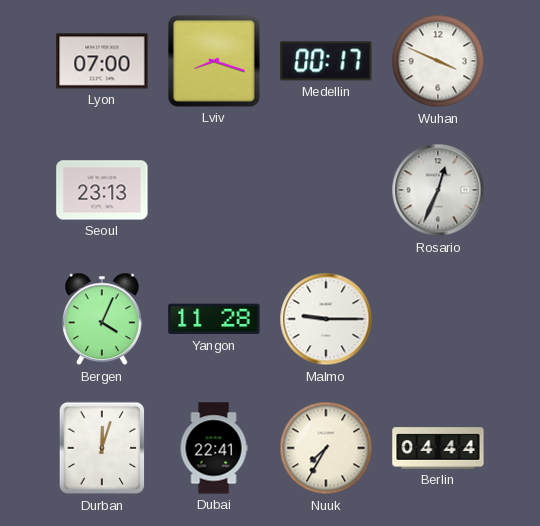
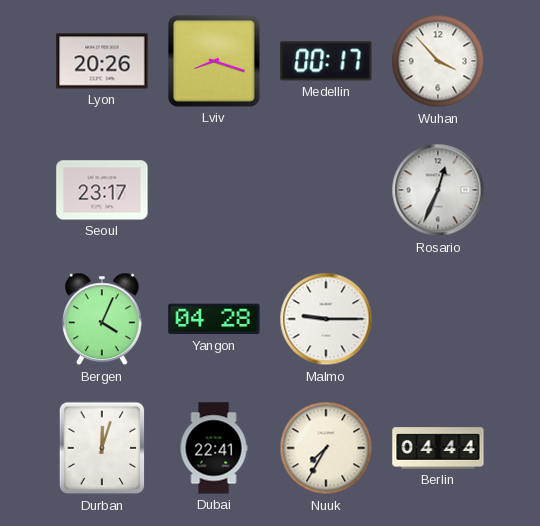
Lyon: 07:00 -> 20:26 (102, 61)
Wuhan: 3:49 -> 3:53 (438, 61)
Seoul: 23:13 -> 23:17 (102, 190)
Yangon: 11:28 -> 04:28 (214, 319)
